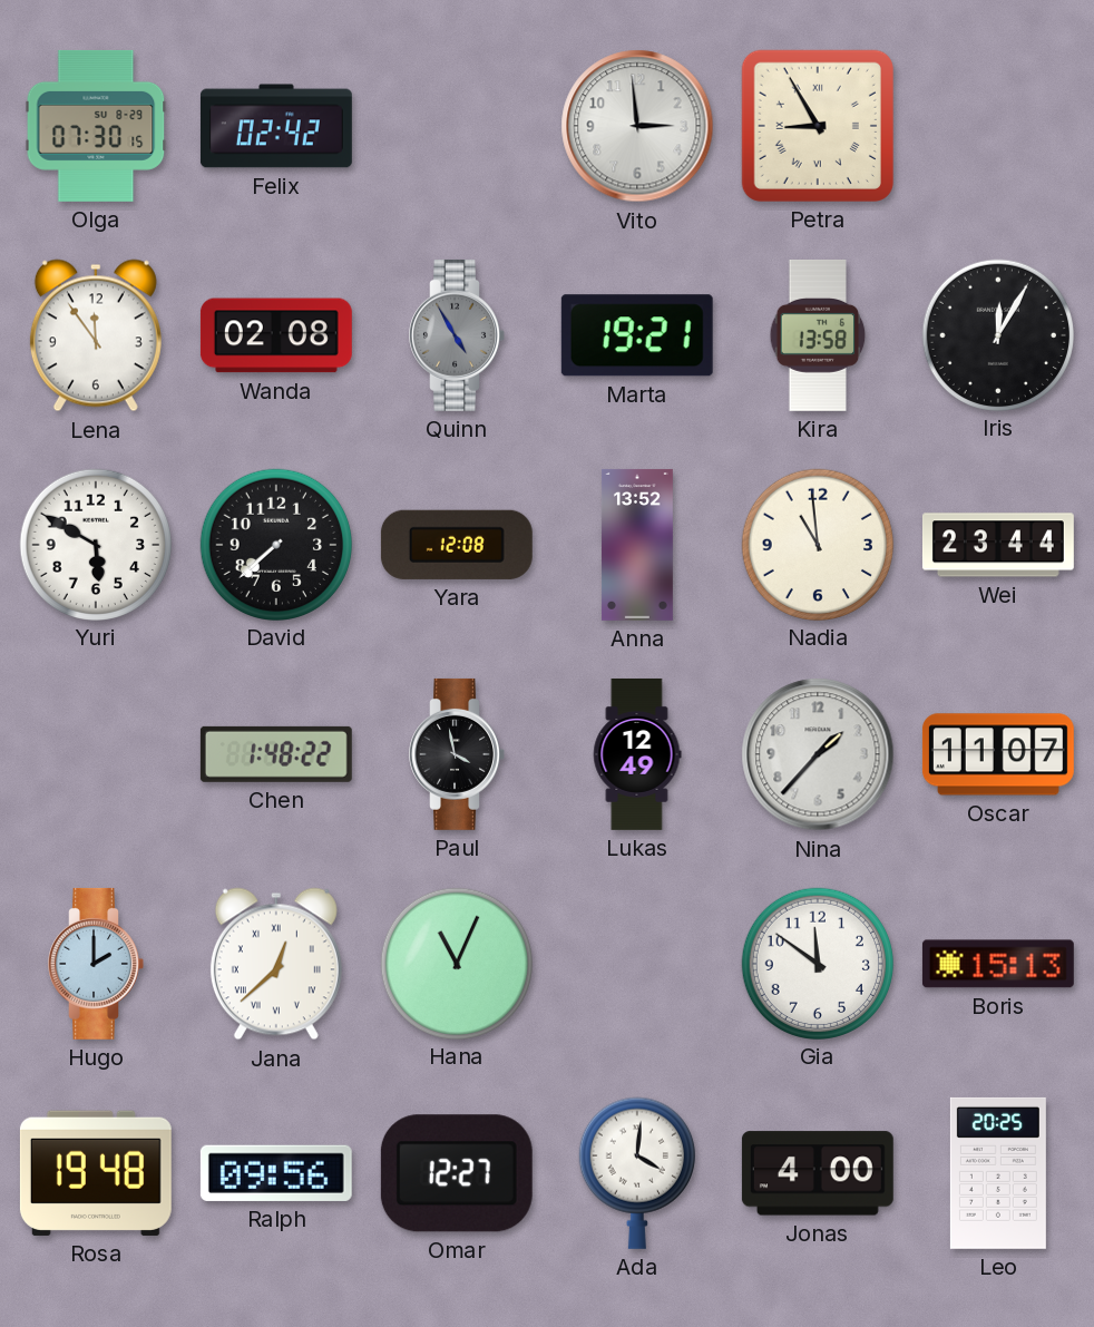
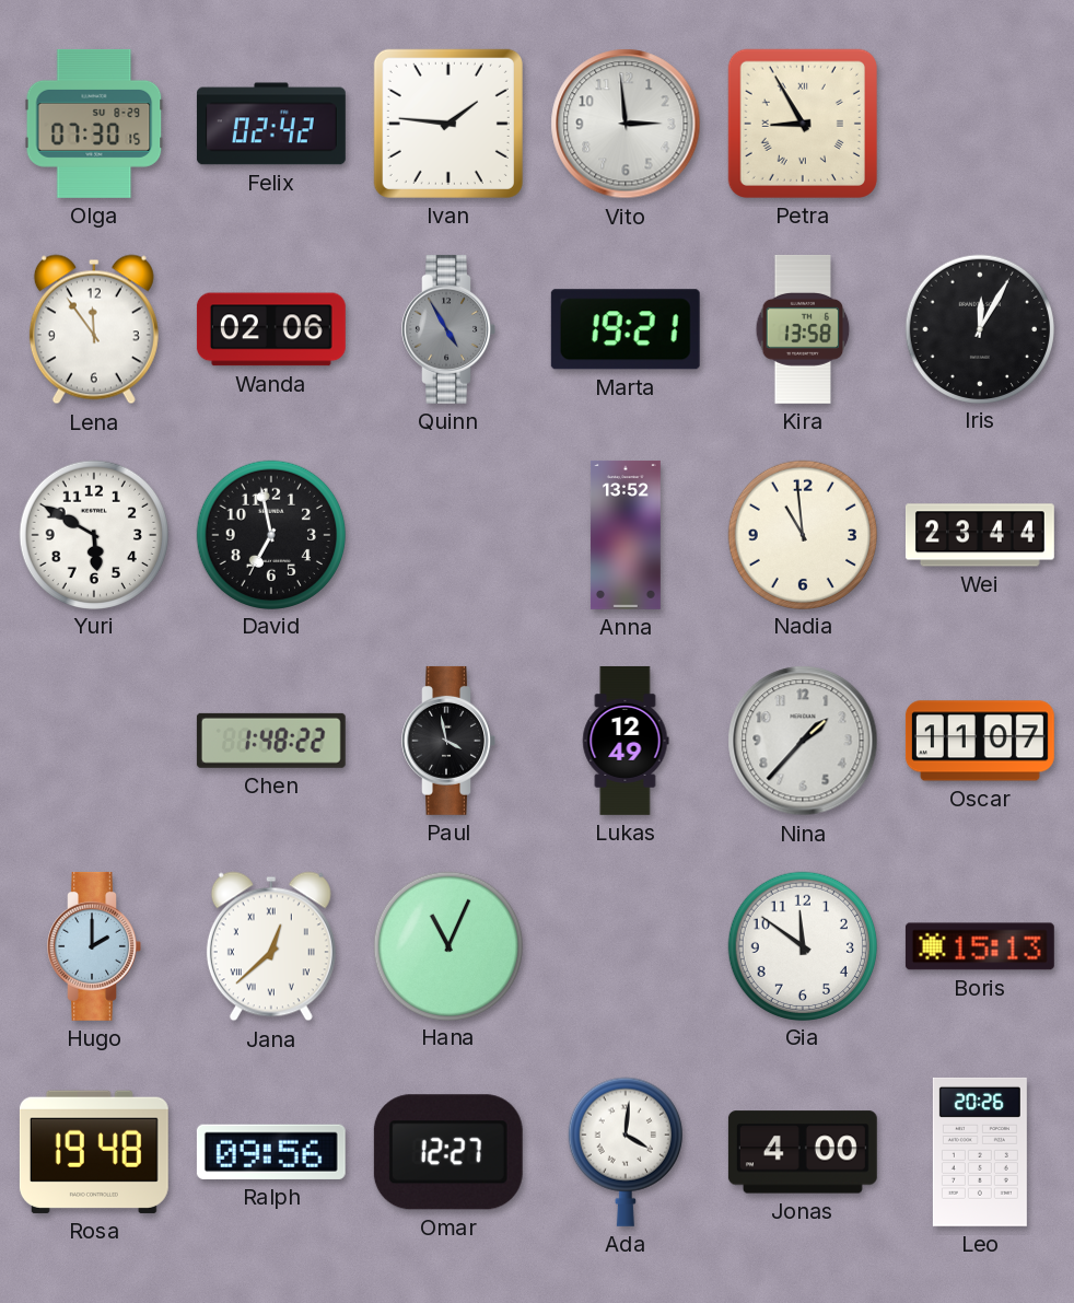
Ivan: none -> 1:46 (448, 124)
Wanda: 02:08 -> 02:06 (271, 329)
David: 7:38 -> 6:58 (270, 534)
Yara: 12:08 -> none (457, 545)
Leo: 20:25 -> 20:26 (980, 1152)
